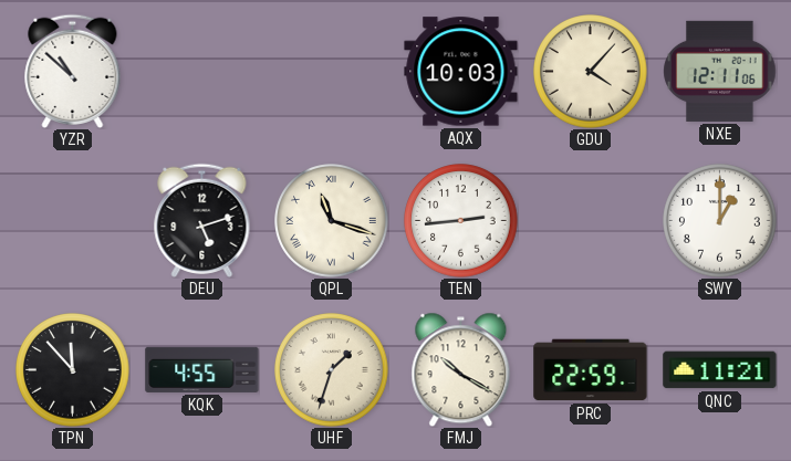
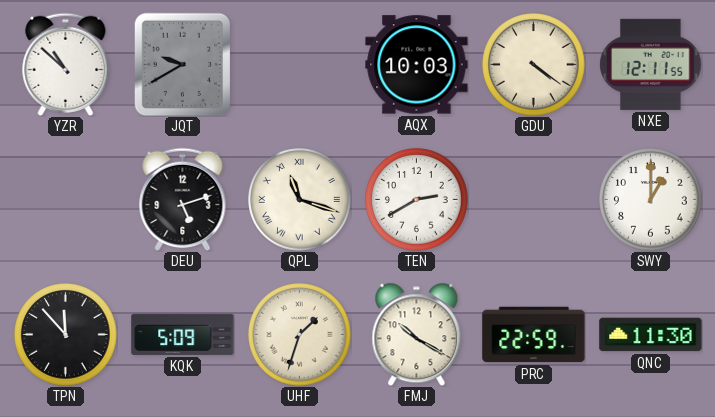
JQT: none -> 9:40 (183, 64)
GDU: 4:07 -> 4:21 (534, 65)
NXE: 12:11:06 -> 12:11:55 (651, 64)
TEN: 2:44 -> 2:40 (417, 200)
KQK: 4:55 -> 5:09 (183, 334)
QNC: 11:21 -> 11:30 (651, 335)
